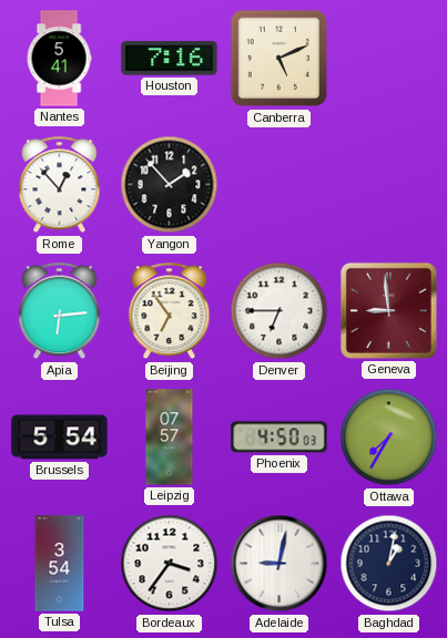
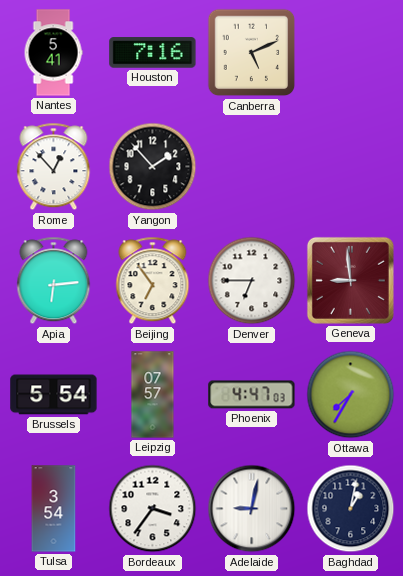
Phoenix: 4:50 -> 4:47 (252, 395)
